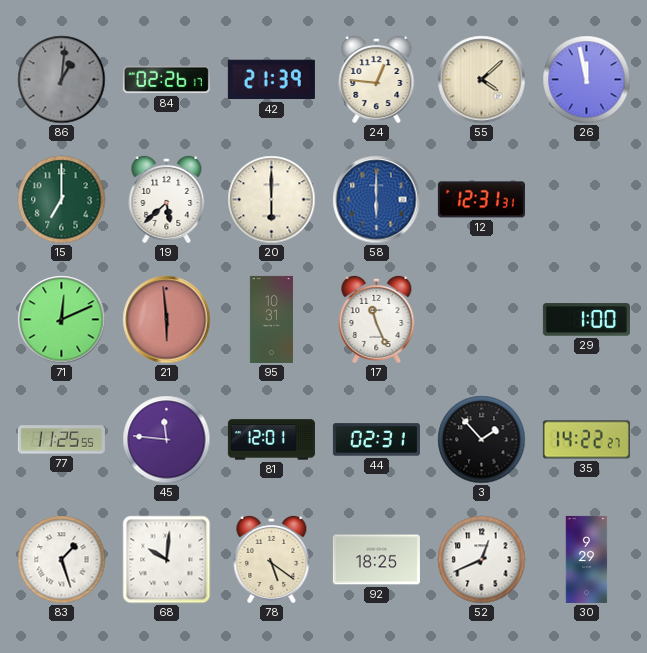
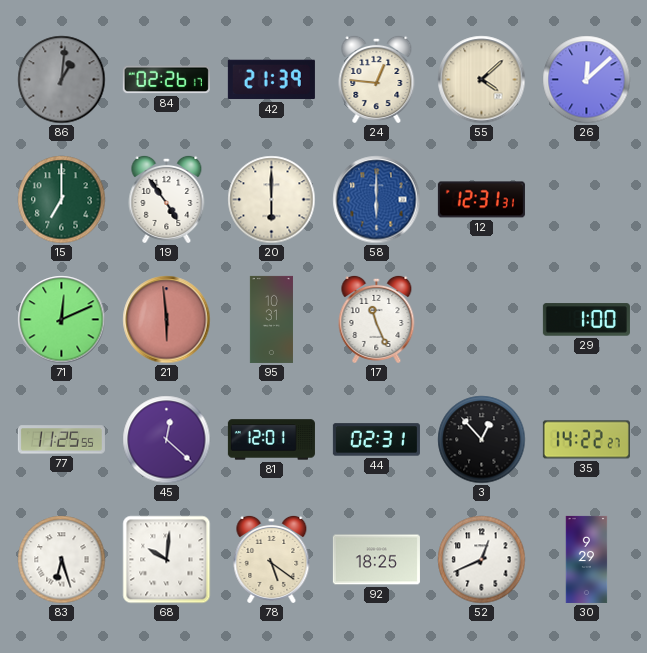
26: 11:58 -> 12:08 (587, 80)
19: 5:38 -> 4:54 (167, 199)
45: 11:46 -> 12:22 (167, 440)
3: 1:53 -> 12:53 (482, 440)
83: 1:27 -> 6:27 (62, 560)
